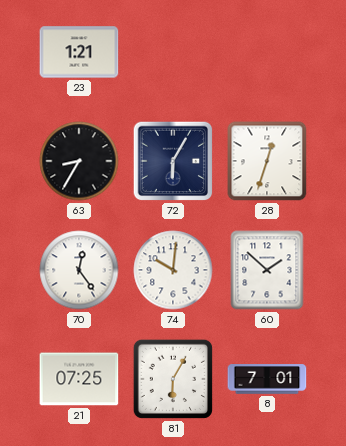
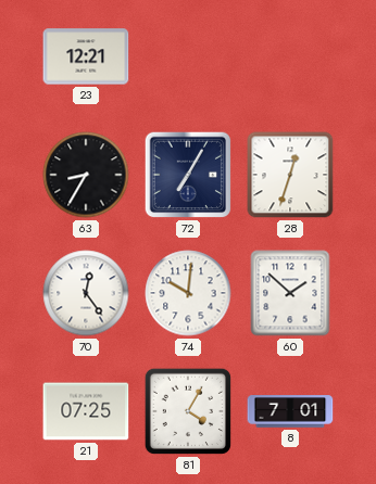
23: 1:21 -> 12:21 (86, 56)
72: 6:05 -> 7:05 (188, 175)
81: 6:05 -> 4:05 (188, 411)
